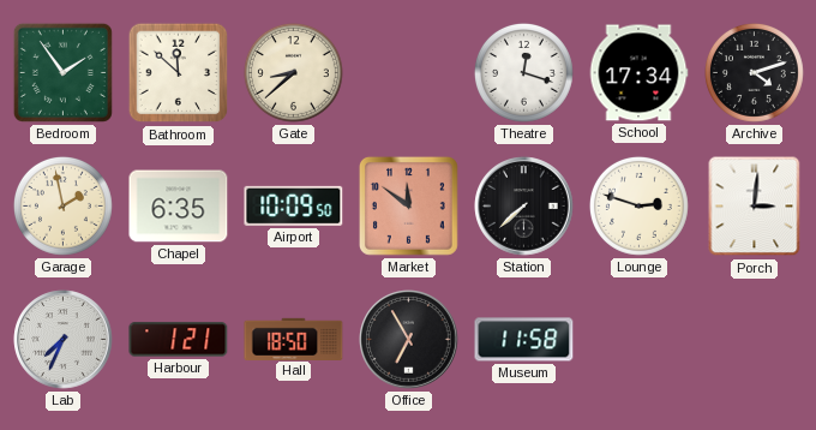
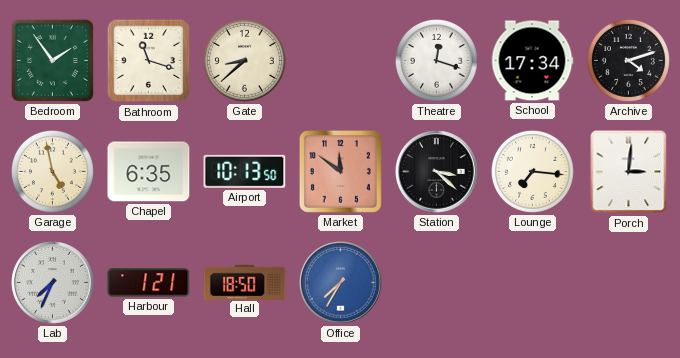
Bathroom: 11:52 -> 11:18 (149, 61)
Garage: 1:58 -> 4:58 (52, 171)
Airport: 10:09 -> 10:13 (245, 171)
Station: 7:38 -> 3:22 (437, 172)
Lounge: 2:48 -> 7:16 (532, 171)
Office: 6:55 -> 7:35 (341, 283)
Office dial: black -> blue (341, 283)
Museum: 11:58 -> none (524, 340)
